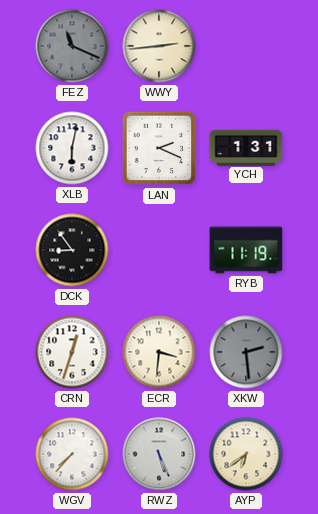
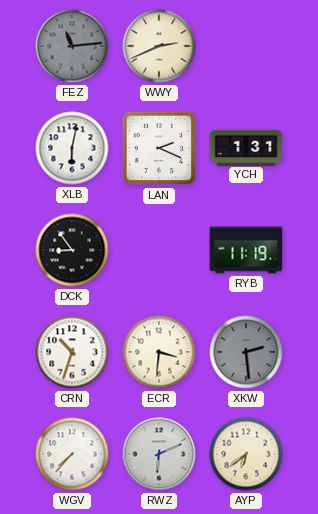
FEZ: 11:19 -> 11:14 (72, 46)
WWY: 2:44 -> 2:41 (159, 46)
CRN: 12:33 -> 10:33 (72, 352)
RWZ: 5:26 -> 6:11 (159, 454)
